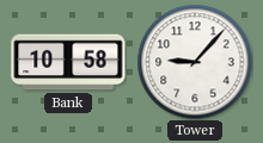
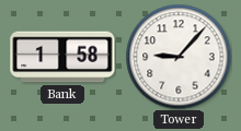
Bank: 10:58 -> 1:58 (62, 57)
